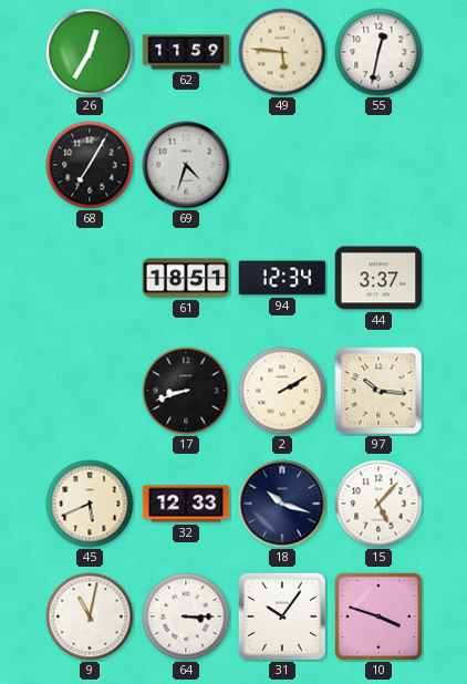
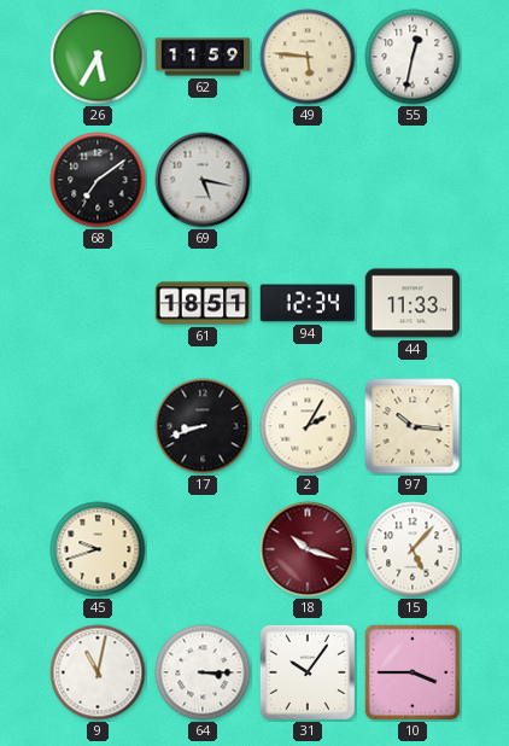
26: 12:35 -> 5:35 (98, 57)
68: 7:05 -> 7:09 (98, 180)
69: 4:33 -> 5:17 (203, 180)
44: 3:37 -> 11:33 (413, 303)
2: 2:10 -> 2:05 (308, 426)
45: 5:41 -> 9:42 (98, 549)
32: 12:33 -> none (186, 504)
18 dial: navy -> burgundy (308, 549)
10: 3:48 -> 3:45 (413, 672)
